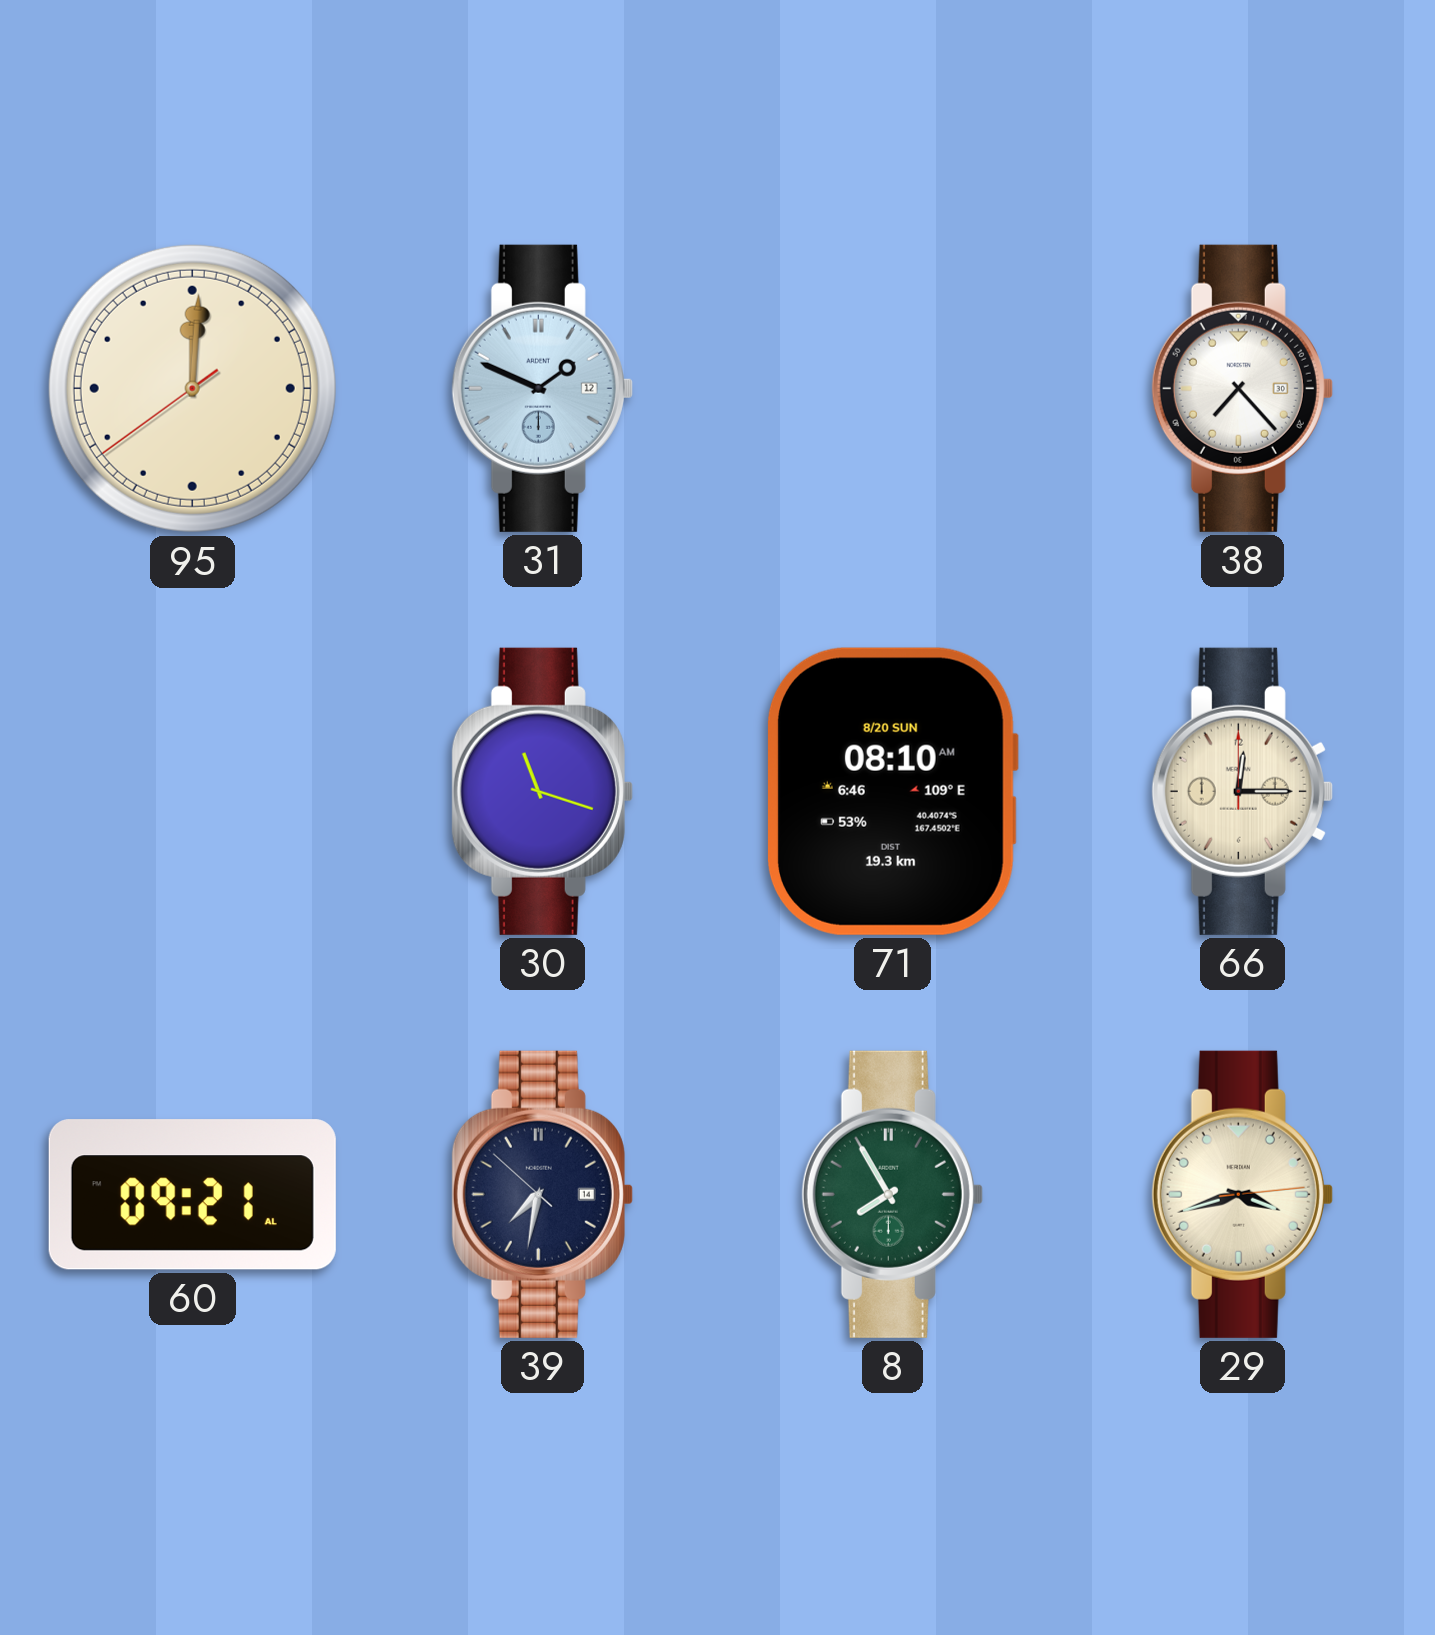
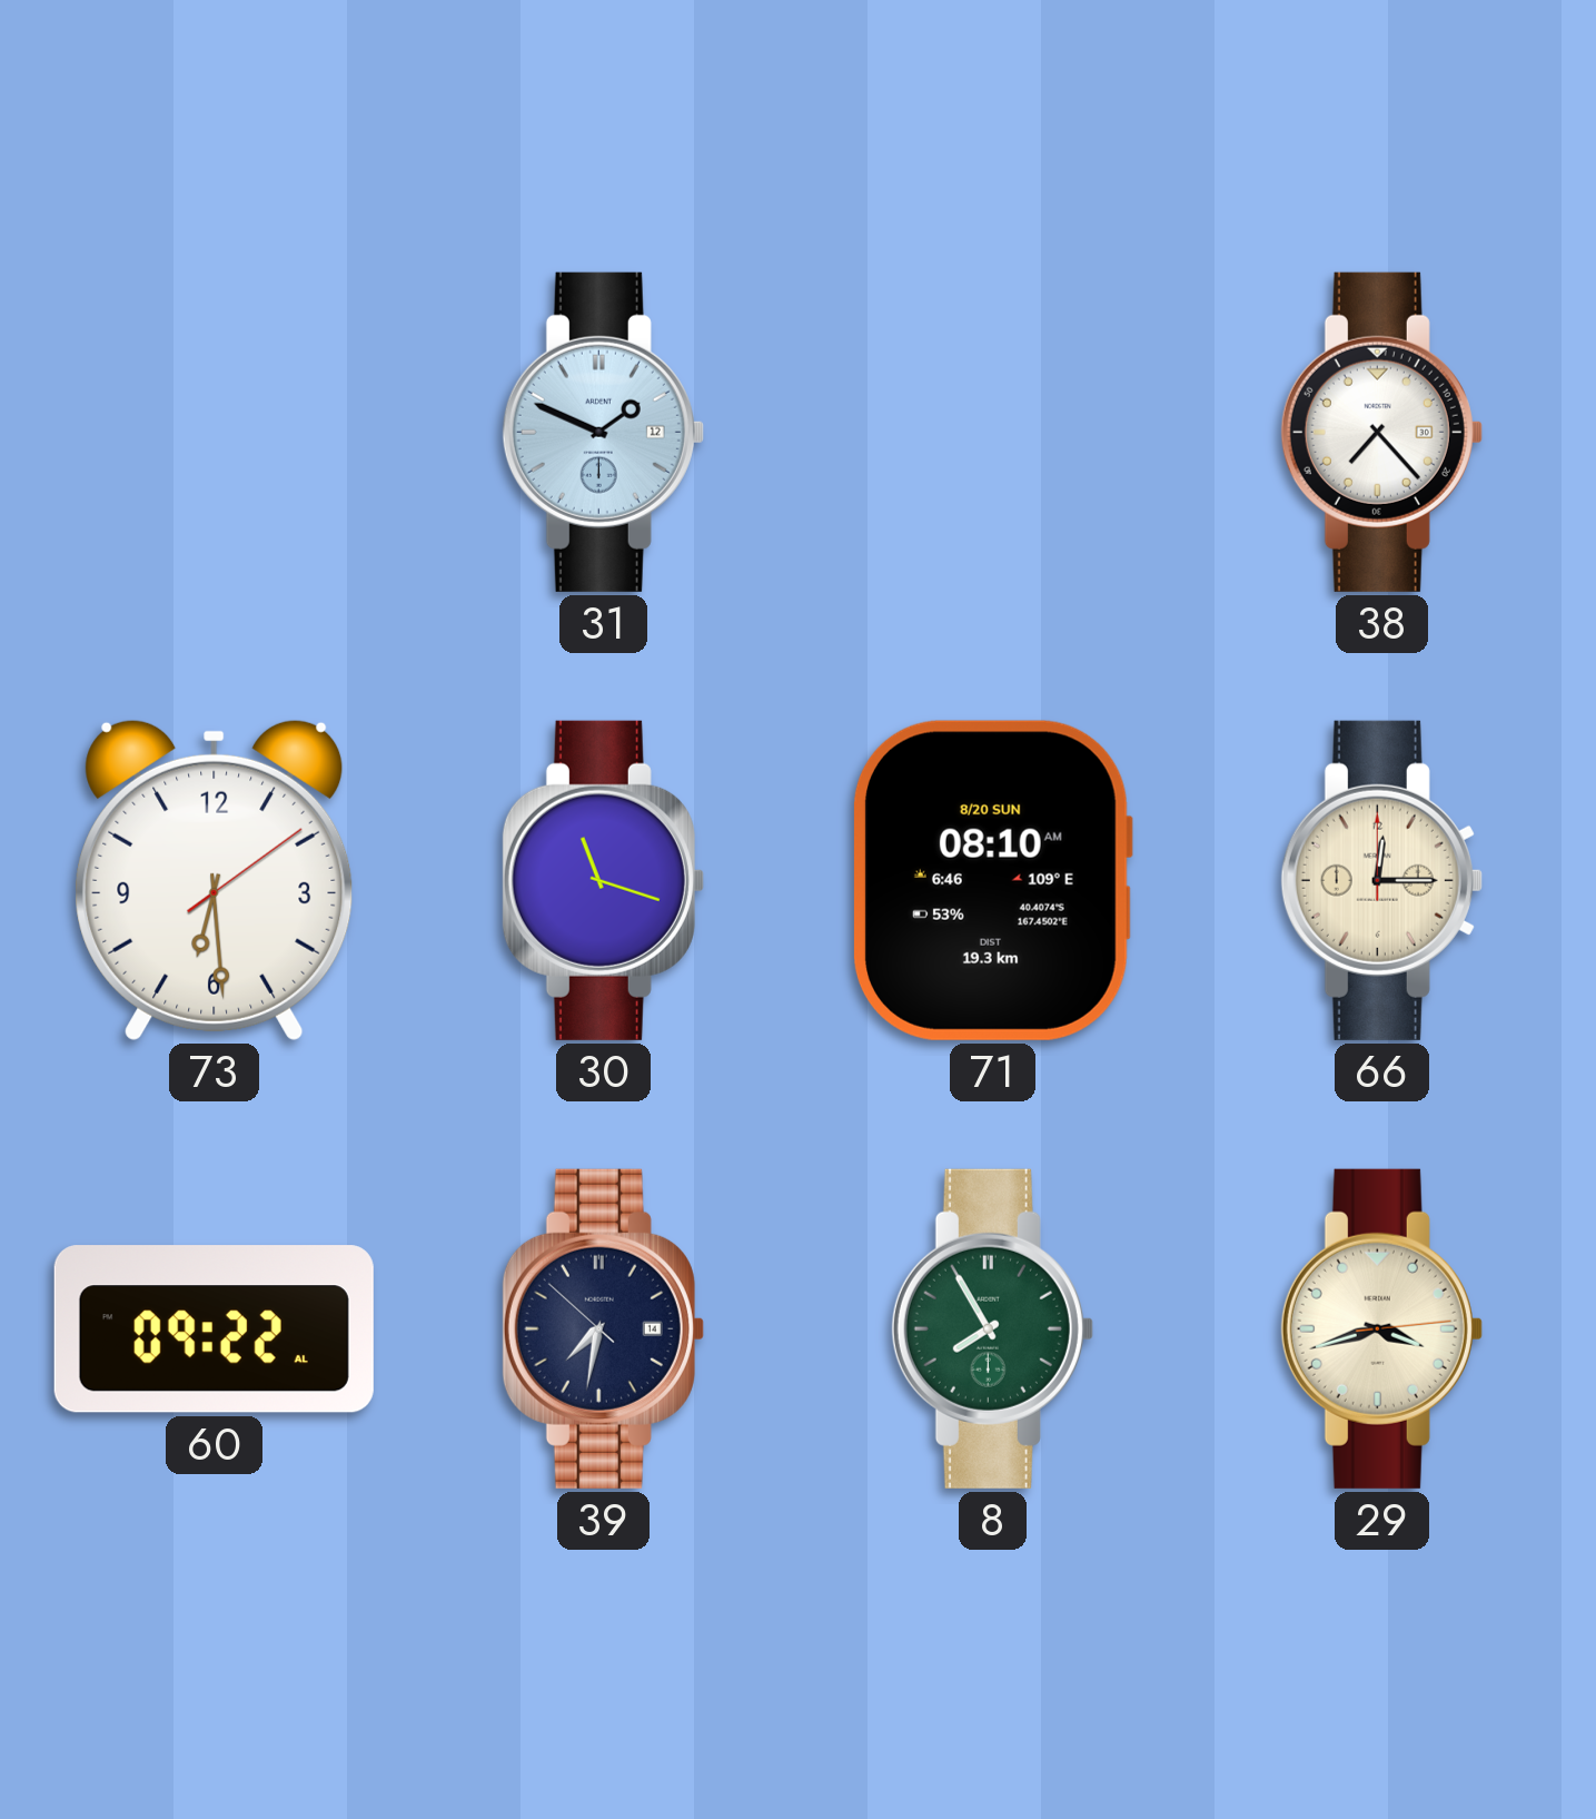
95: 12:00 -> none (192, 388)
73: none -> 6:29 (215, 880)
60: 09:21 -> 09:22 (214, 1329)
